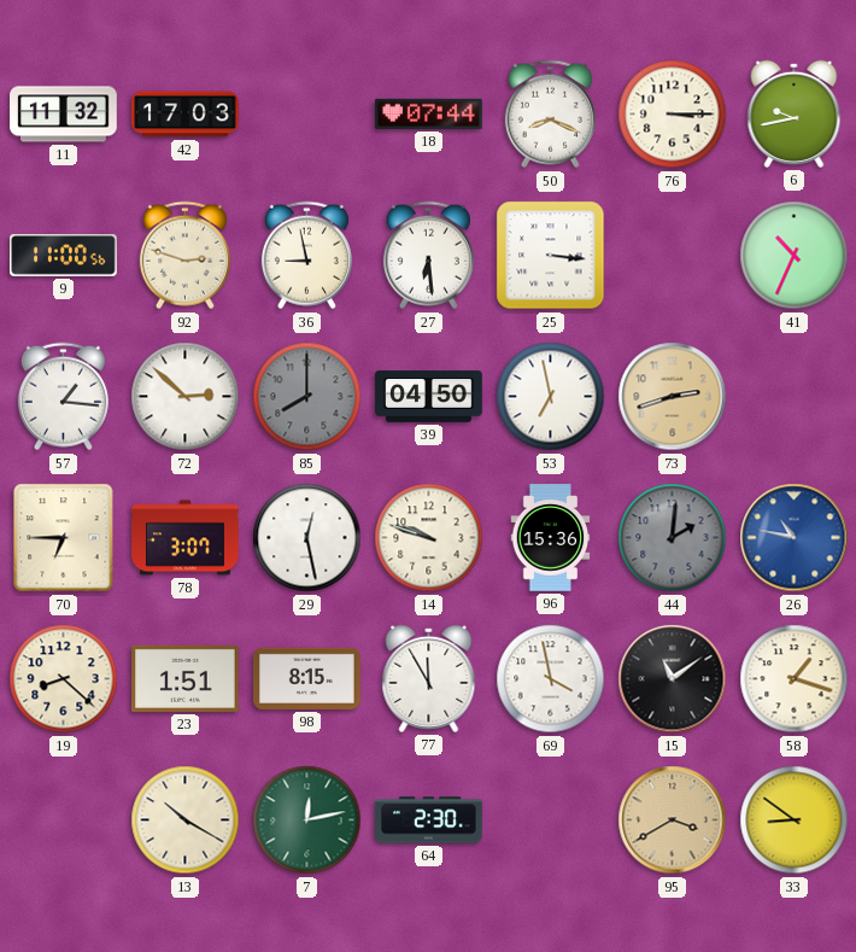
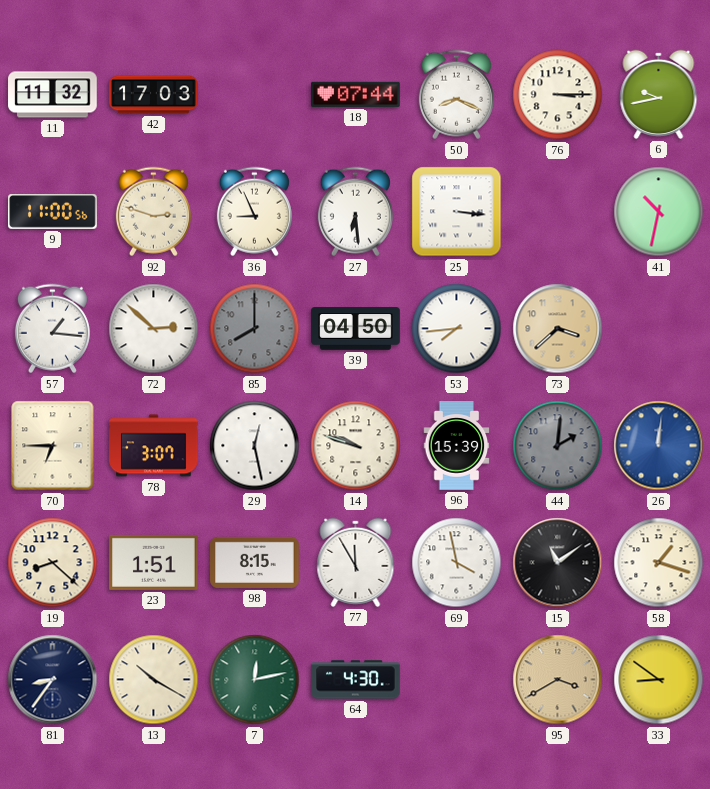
36: 8:58 -> 8:56 (254, 212)
41: 10:34 -> 10:32 (659, 212)
53: 6:58 -> 7:44 (457, 329)
73: 2:42 -> 3:38 (558, 329)
96: 15:36 -> 15:39 (457, 446)
26: 10:47 -> 12:01 (659, 446)
81: none -> 8:36 (53, 680)
64: 2:30 -> 4:30 (356, 680)
